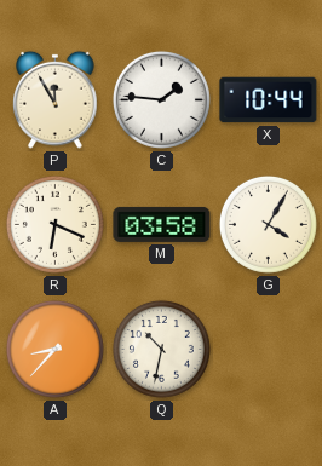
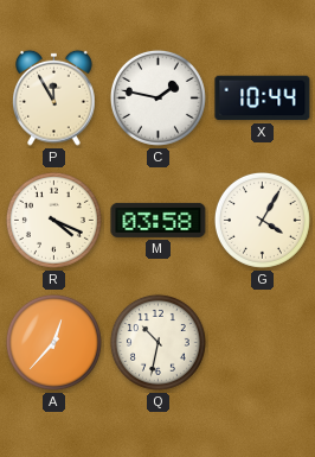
C: 1:46 -> 1:47 (157, 97)
R: 6:19 -> 4:19 (53, 220)
A: 8:37 -> 12:37 (53, 342)
